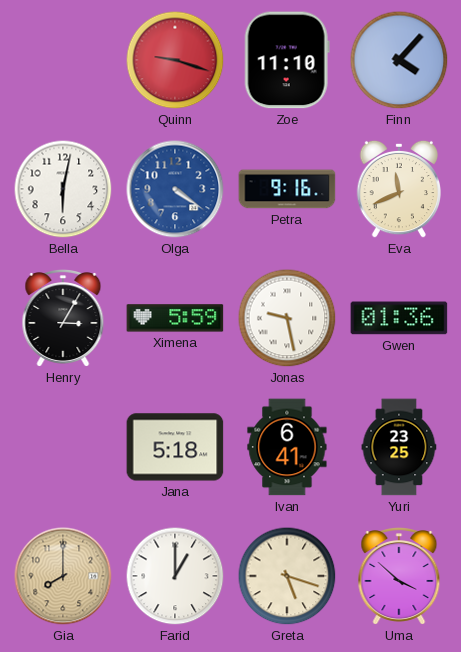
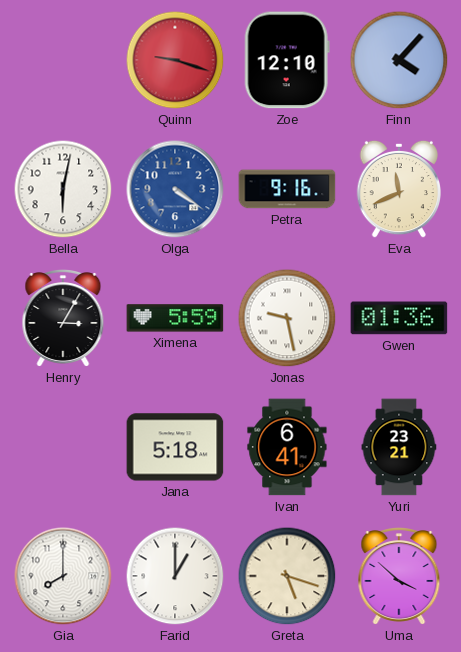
Zoe: 11:10 -> 12:10 (287, 60)
Yuri: 23:25 -> 23:21 (399, 447)
Gia dial: champagne -> white (63, 576)
